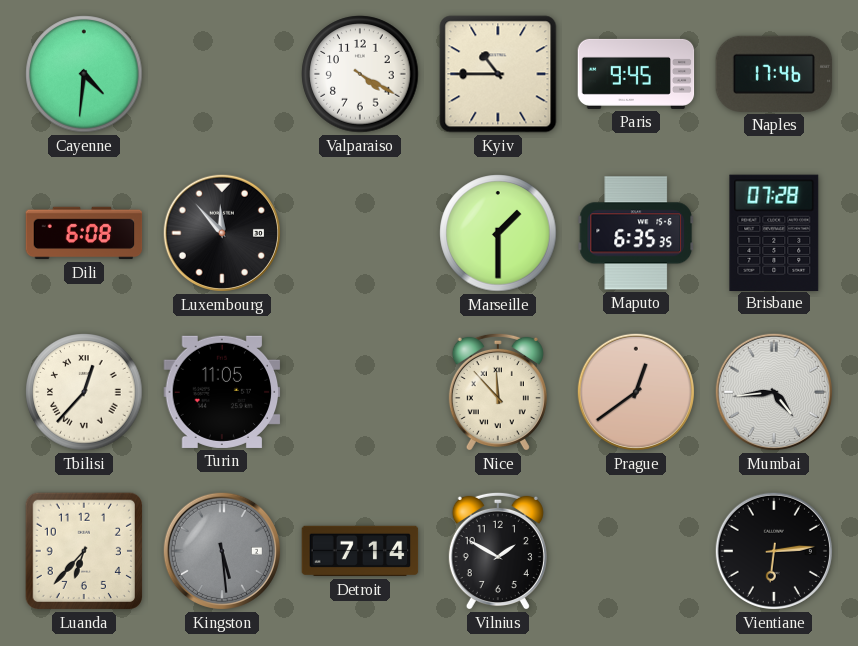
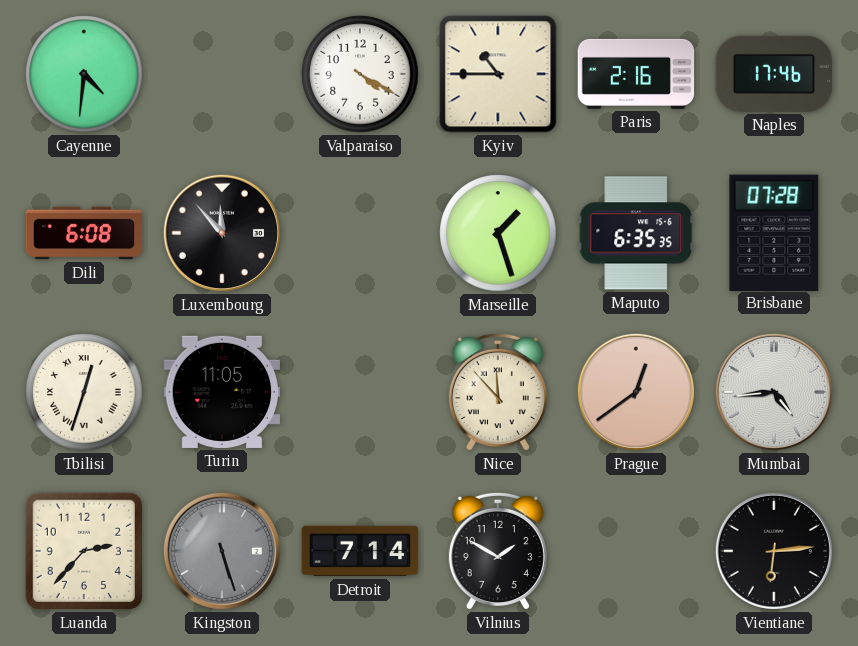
Paris: 9:45 -> 2:16 (636, 74)
Marseille: 1:30 -> 1:27 (498, 233)
Tbilisi: 12:37 -> 12:33 (84, 392)
Luanda: 6:37 -> 2:37 (84, 551)
Kingston: 5:29 -> 5:27 (222, 551)
